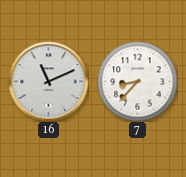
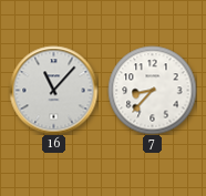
16: 11:11 -> 11:07 (53, 90)
